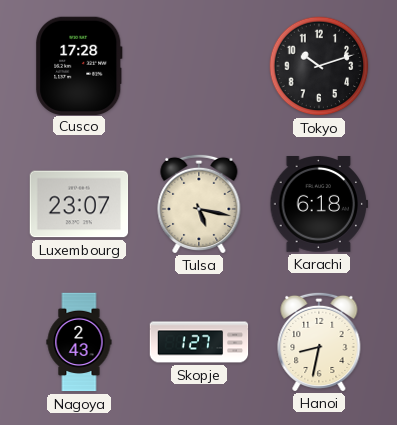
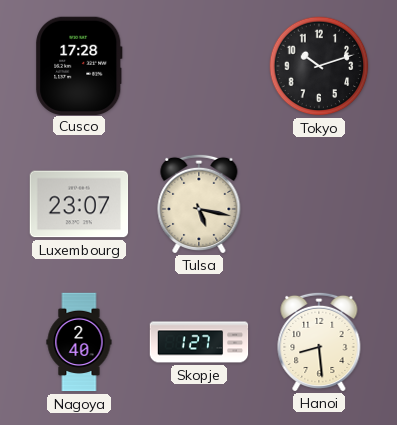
Karachi: 6:18 -> none (319, 205)
Nagoya: 2:43 -> 2:40 (79, 342)
Hanoi: 8:32 -> 8:29 (319, 341)
